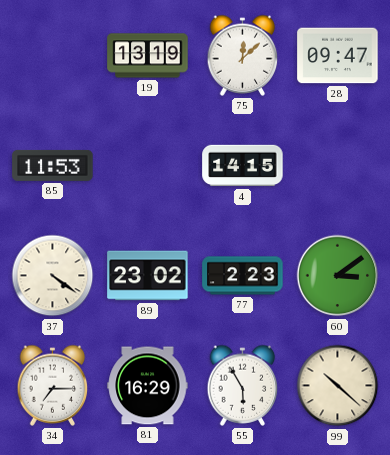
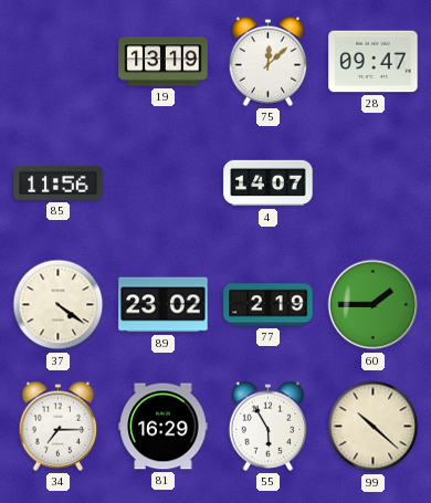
85: 11:53 -> 11:56 (59, 182)
4: 14:15 -> 14:07 (269, 184)
77: 2:23 -> 2:19 (269, 305)
60: 3:09 -> 1:45 (374, 305)
